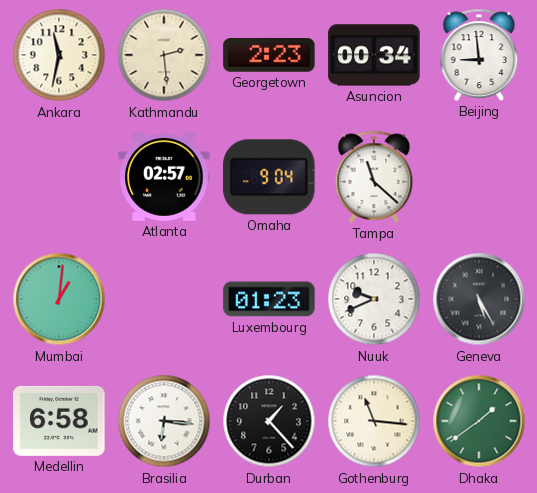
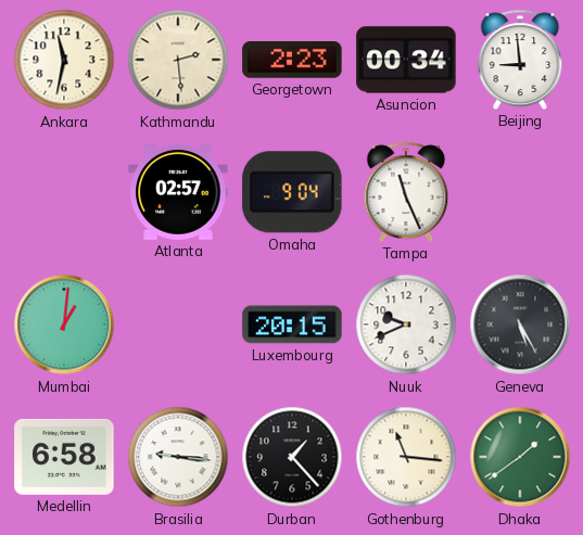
Tampa: 11:22 -> 11:26 (406, 192)
Luxembourg: 01:23 -> 20:15 (292, 324)
Brasilia: 6:16 -> 9:16 (178, 457)
